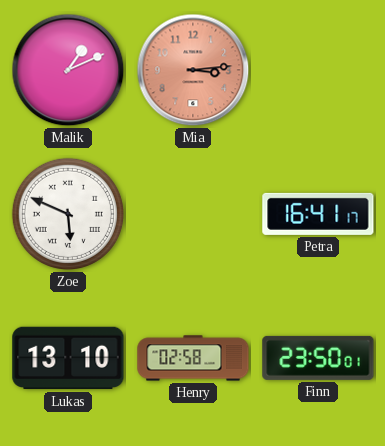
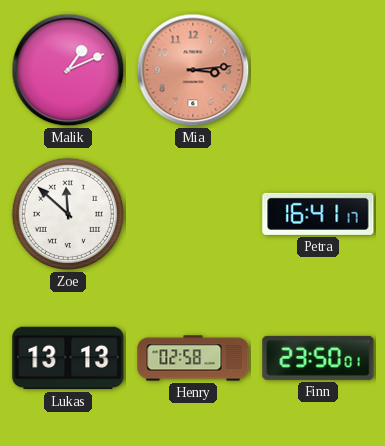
Zoe: 5:49 -> 11:52 (68, 214)
Lukas: 13:10 -> 13:13 (68, 358)
